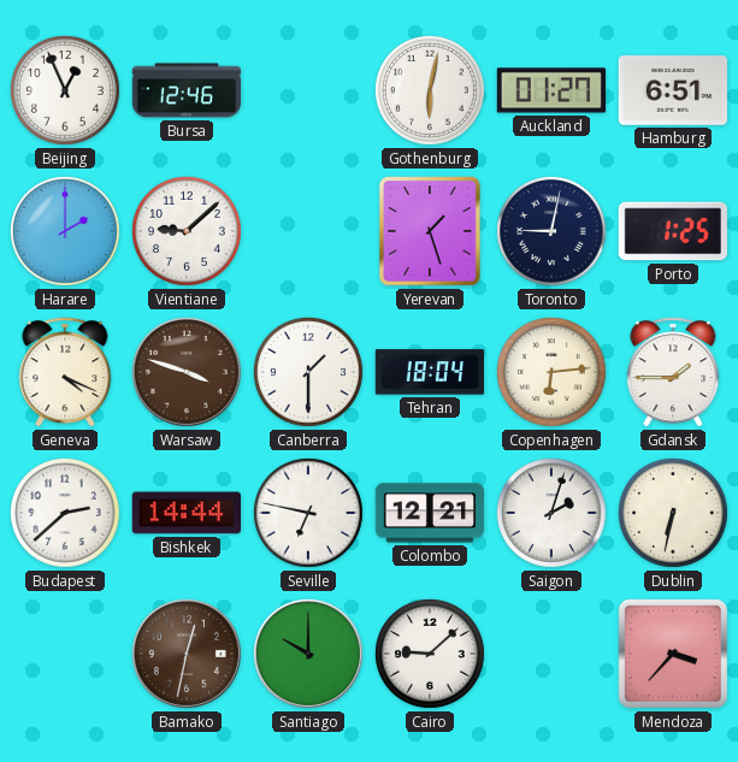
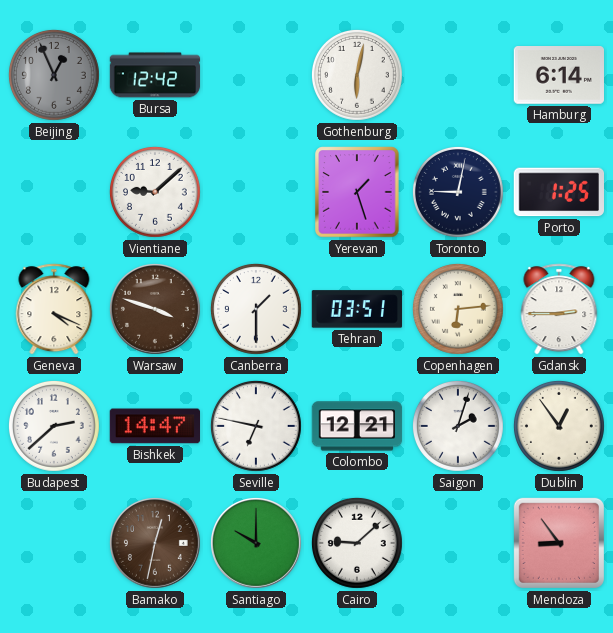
Beijing dial: white -> grey (54, 75)
Bursa: 12:46 -> 12:42 (155, 75)
Auckland: 01:27 -> none (551, 90)
Hamburg: 6:51 -> 6:14 (558, 76)
Harare: 2:00 -> none (65, 231)
Tehran: 18:04 -> 03:51 (357, 309)
Gdansk: 1:45 -> 2:45 (559, 309)
Bishkek: 14:44 -> 14:47 (154, 426)
Dublin: 6:32 -> 12:54 (559, 426)
Mendoza: 3:37 -> 8:54 (559, 543)
